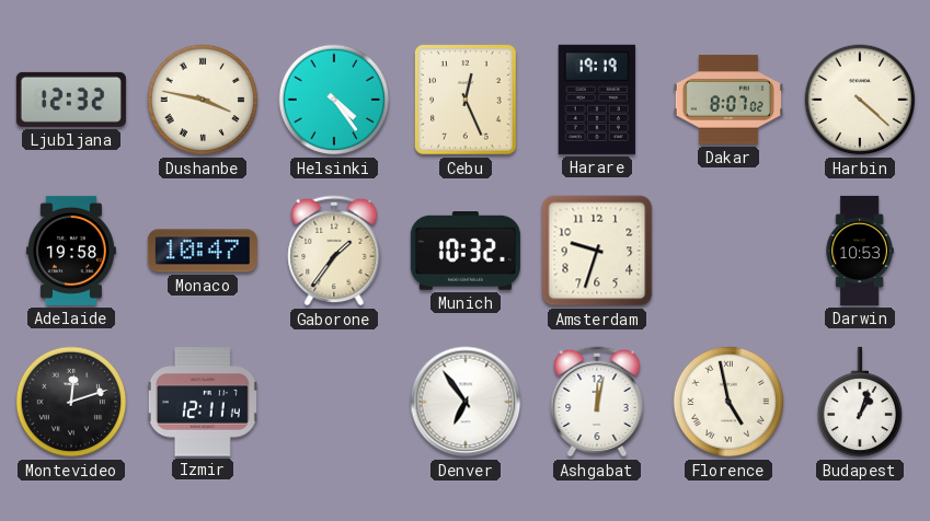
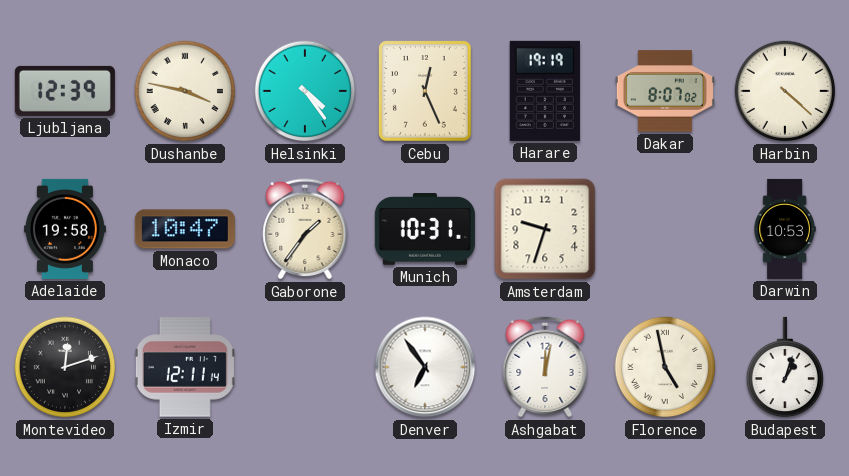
Ljubljana: 12:32 -> 12:39 (65, 91)
Munich: 10:32 -> 10:31 (425, 230)
